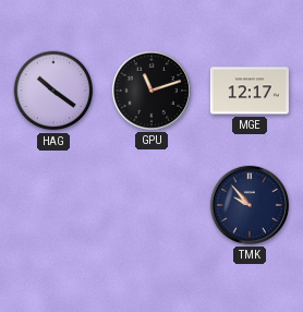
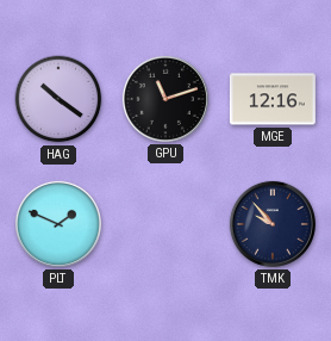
MGE: 12:17 -> 12:16 (273, 99)
PLT: none -> 1:49 (58, 224)
